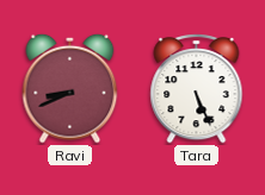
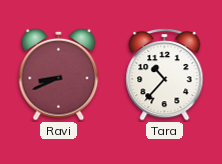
Tara: 5:26 -> 10:37 (165, 75)
